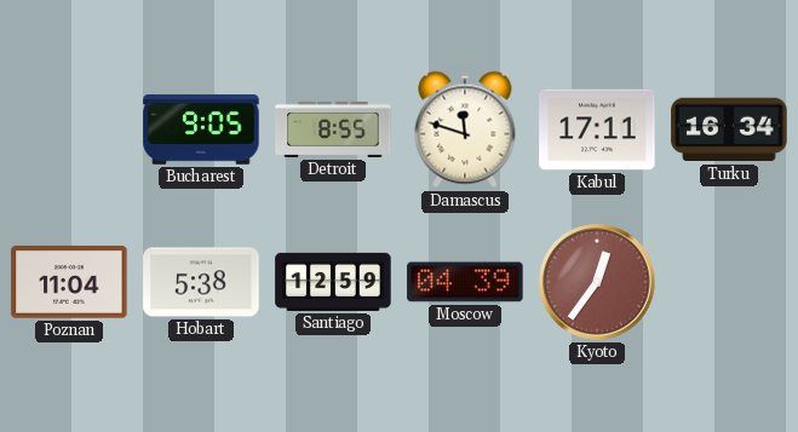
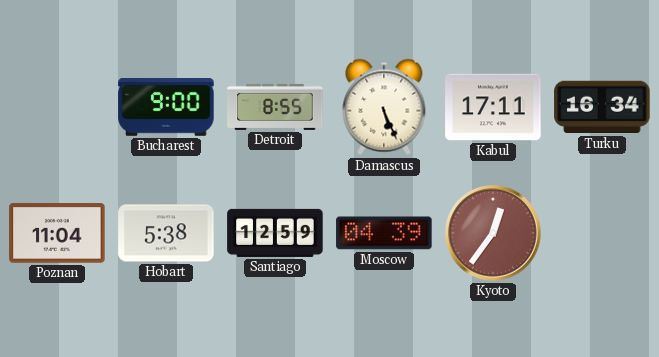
Bucharest: 9:05 -> 9:00 (166, 107)
Damascus: 11:48 -> 5:26 (384, 107)
